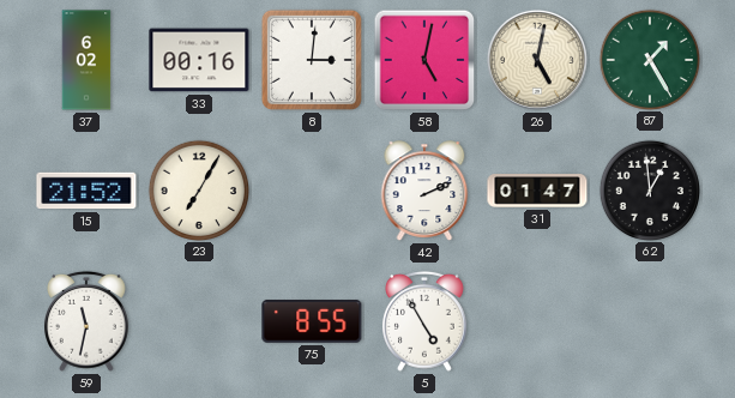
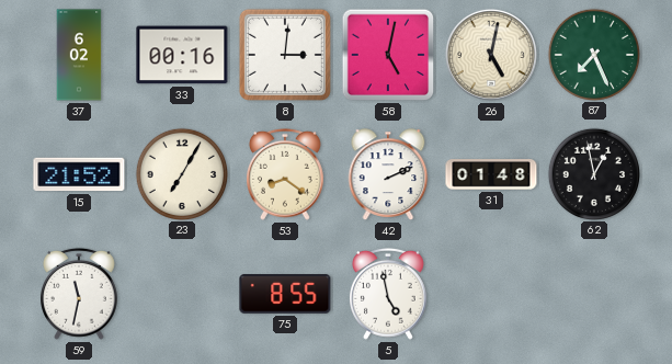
87: 1:25 -> 7:26 (593, 54)
53: none -> 8:21 (286, 174)
31: 01:47 -> 01:48 (491, 174)
62: 12:59 -> 12:58 (593, 173)
5: 4:55 -> 4:58 (389, 294)
